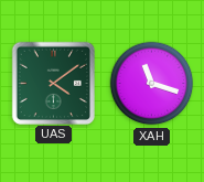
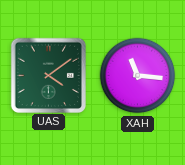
XAH: 11:18 -> 11:16 (138, 76)
